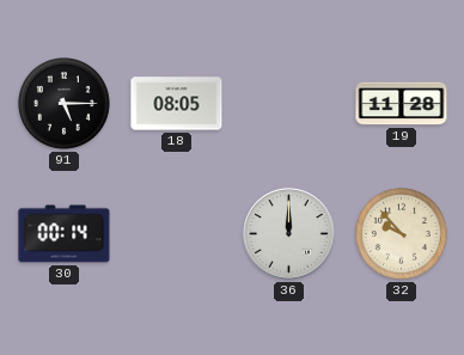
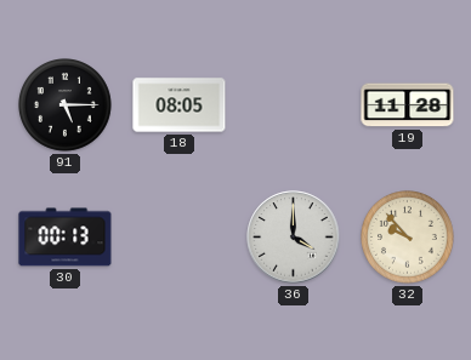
30: 00:14 -> 00:13 (66, 238)
36: 12:00 -> 4:00 (294, 238)
